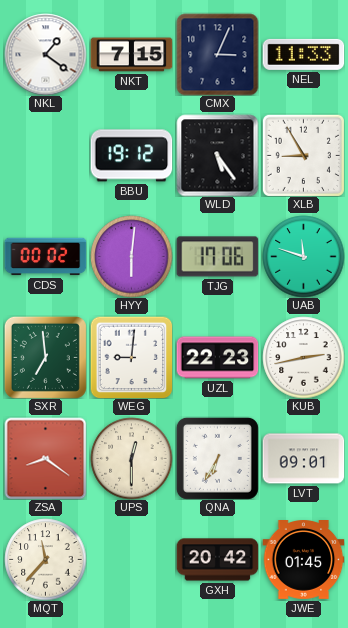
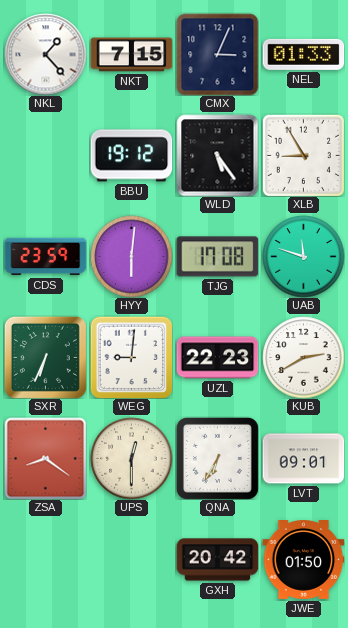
NKL: 1:21 -> 1:23 (45, 54)
NEL: 11:33 -> 01:33 (303, 54)
CDS: 00:02 -> 23:59 (45, 257)
TJG: 17:06 -> 17:08 (217, 257)
SXR: 6:59 -> 6:34 (45, 357)
KUB: 2:43 -> 2:40 (303, 357)
MQT: 11:37 -> none (45, 559)
JWE: 01:45 -> 01:50 (303, 560)
